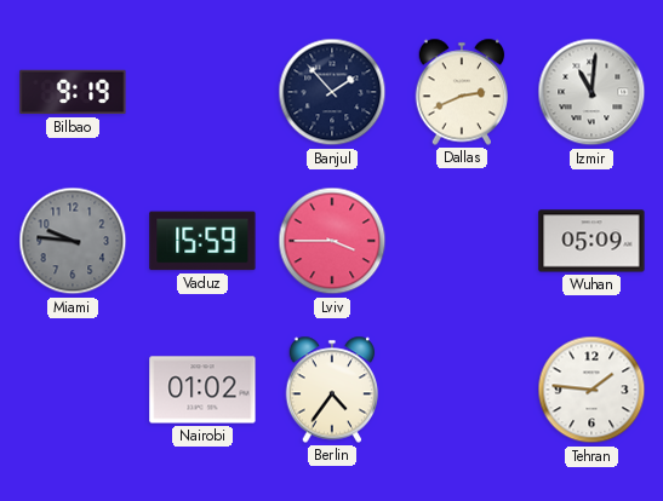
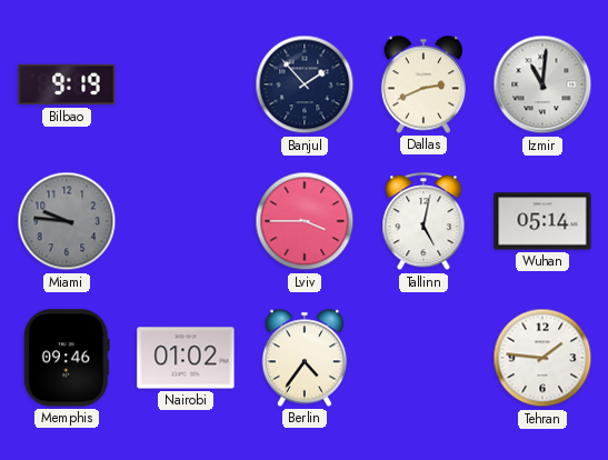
Vaduz: 15:59 -> none (202, 241)
Tallinn: none -> 5:02 (423, 222)
Wuhan: 05:09 -> 05:14 (542, 221)
Memphis: none -> 09:46 (67, 358)
